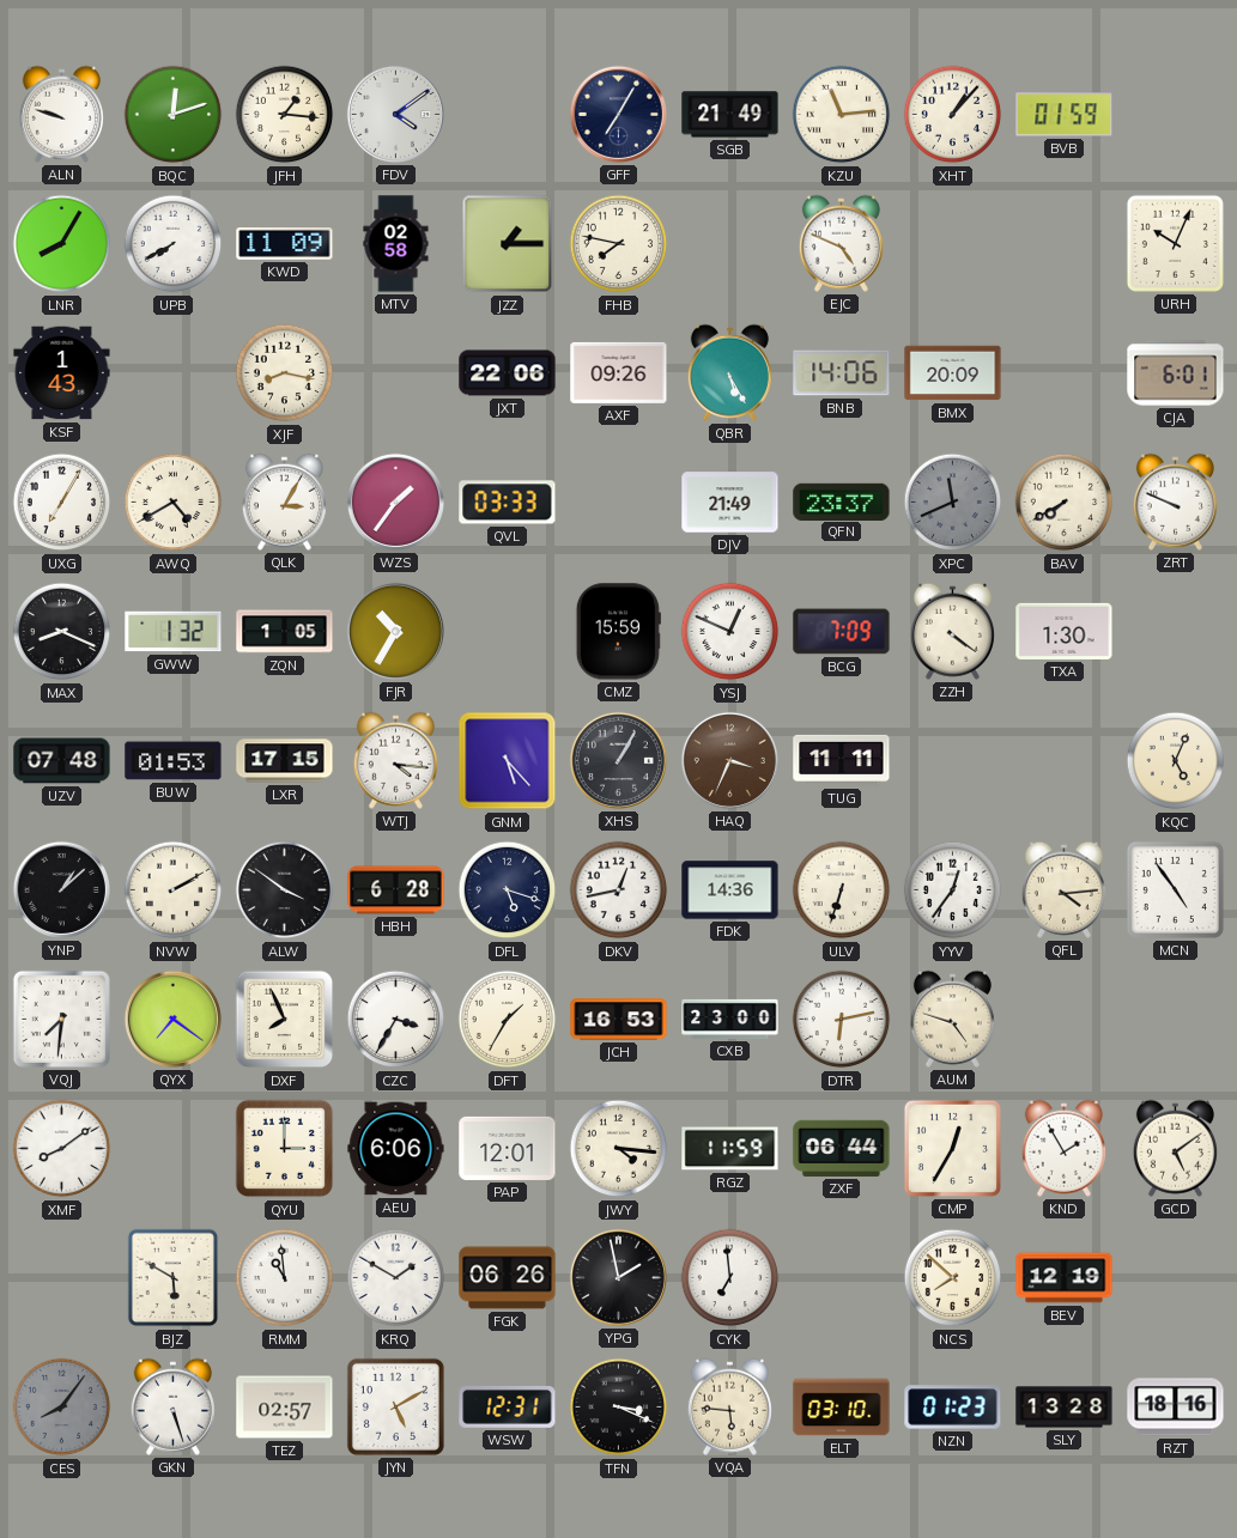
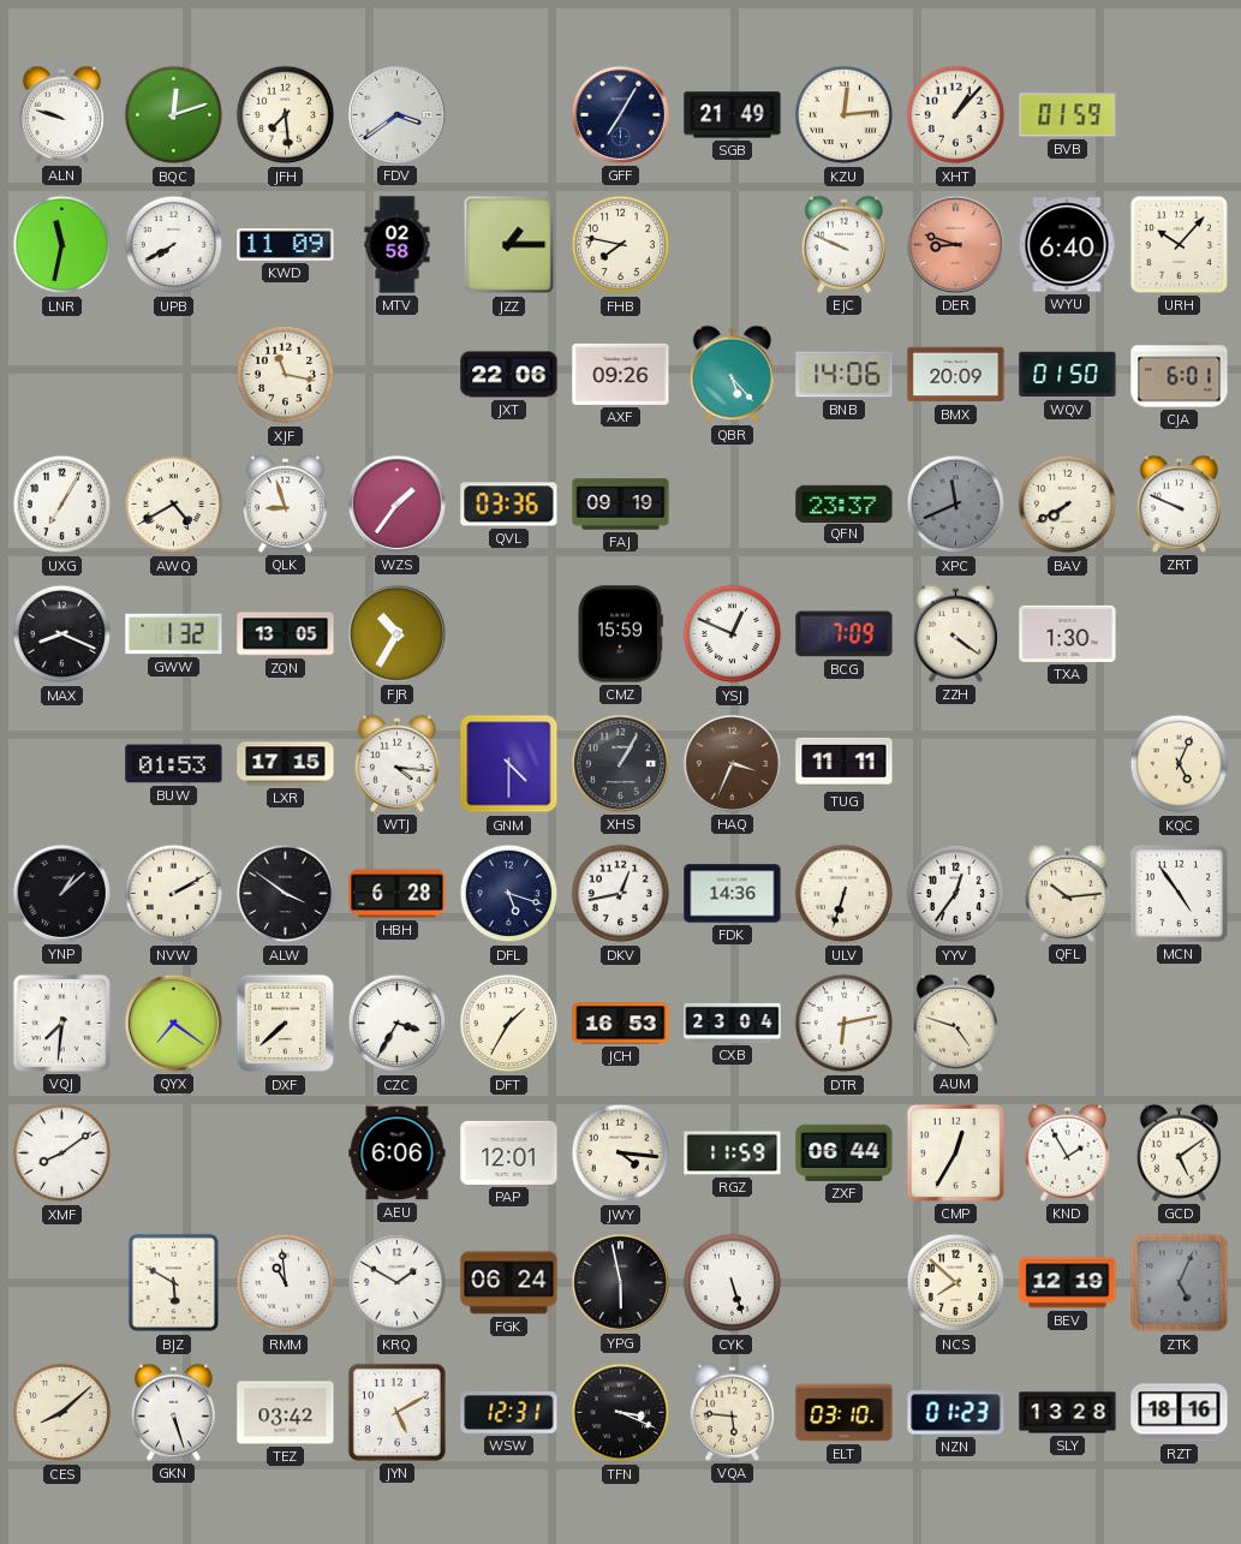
JFH: 1:16 -> 7:29 (286, 115)
FDV: 4:09 -> 3:39 (396, 114)
KZU: 11:14 -> 12:14 (845, 115)
LNR: 8:05 -> 11:32 (62, 245)
EJC: 4:49 -> 9:49 (843, 244)
DER: none -> 8:48 (955, 244)
WYU: none -> 6:40 (1067, 245)
URH: 10:04 -> 10:07 (1179, 244)
KSF: 1:43 -> none (62, 373)
XJF: 8:17 -> 11:17 (286, 375)
QBR: 5:25 -> 5:23 (732, 374)
WQV: none -> 01:50 (1068, 375)
QLK: 3:05 -> 8:57 (285, 503)
QVL: 03:33 -> 03:36 (509, 505)
FAJ: none -> 09:19 (621, 505)
DJV: 21:49 -> none (730, 503)
ZQN: 1:05 -> 13:05 (286, 634)
UZV: 07:48 -> none (62, 761)
GNM: 5:23 -> 4:30 (509, 764)
QFL: 4:14 -> 10:14 (1067, 893)
DXF: 7:56 -> 7:38 (286, 1024)
CXB: 23:00 -> 23:04 (733, 1023)
QYU: 3:00 -> none (285, 1149)
FGK: 06:26 -> 06:24 (509, 1283)
YPG: 1:58 -> 5:58 (620, 1282)
CYK: 6:59 -> 5:27 (733, 1283)
ZTK: none -> 5:04 (1180, 1283)
CES: 8:06 -> 8:08 (62, 1413)
CES dial: grey -> cream (62, 1413)
TEZ: 02:57 -> 03:42 (286, 1413)
